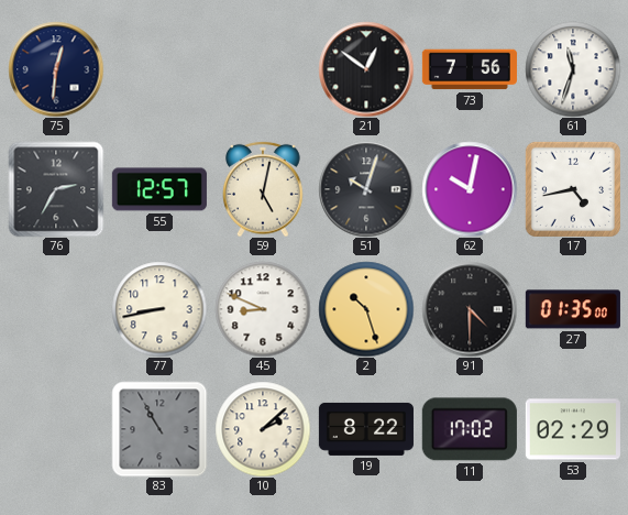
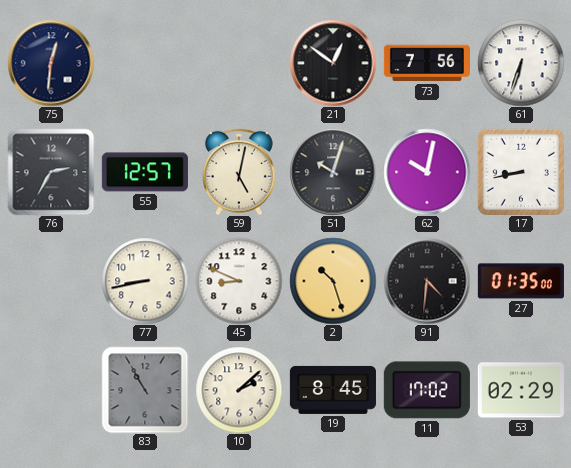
61: 11:33 -> 6:33 (521, 63)
17: 4:43 -> 8:43 (521, 172)
91: 4:30 -> 4:31 (427, 281)
19: 8:22 -> 8:45 (333, 390)
